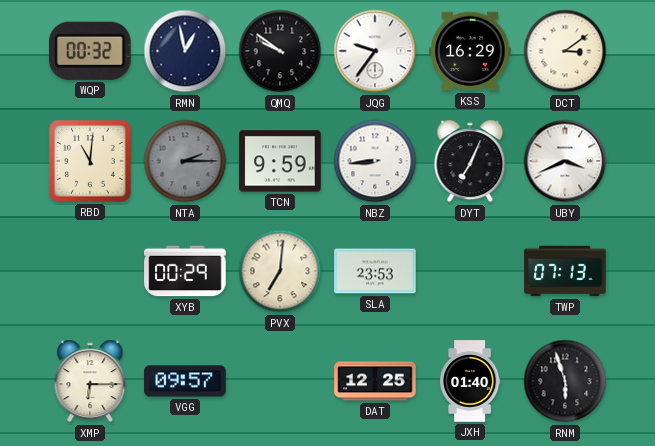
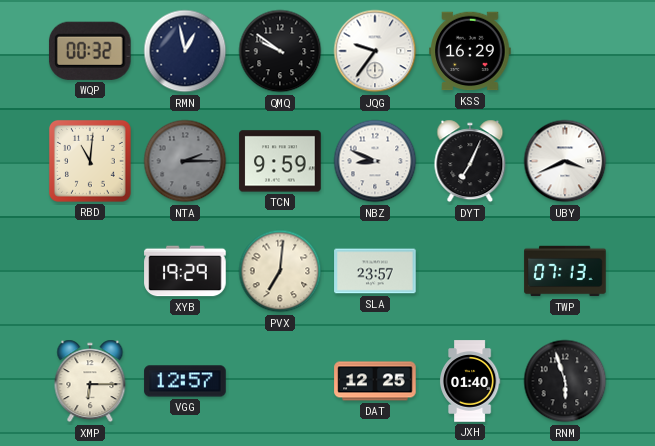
DCT: 3:09 -> none (565, 51)
NBZ: 8:44 -> 8:49 (375, 161)
XYB: 00:29 -> 19:29 (185, 271)
SLA: 23:53 -> 23:57 (375, 271)
VGG: 09:57 -> 12:57 (185, 381)
